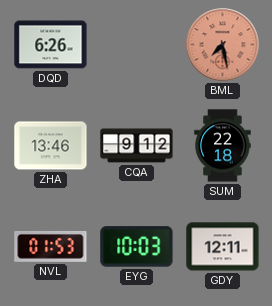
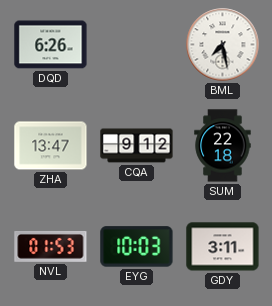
BML dial: salmon -> white (223, 45)
ZHA: 13:46 -> 13:47 (51, 146)
GDY: 12:11 -> 3:11 (223, 247)
